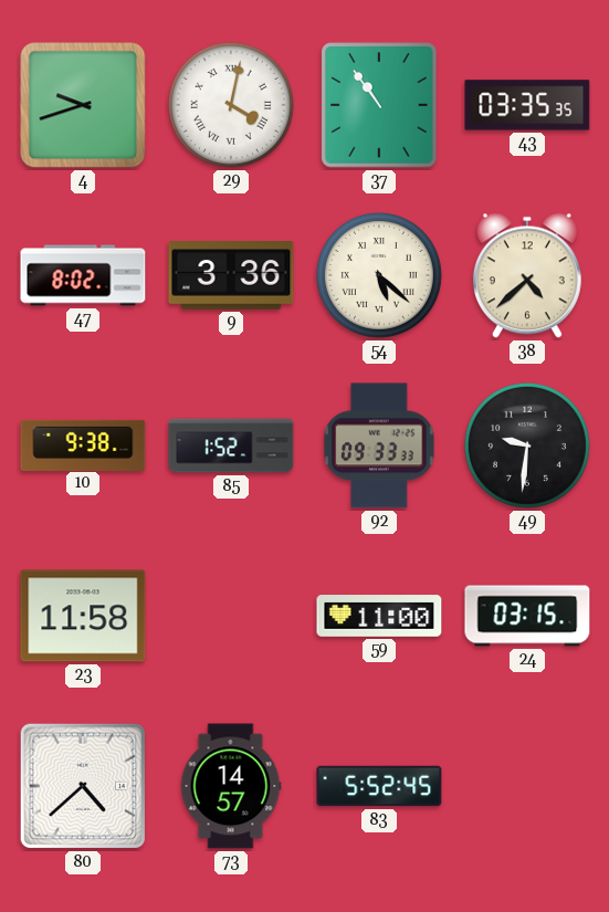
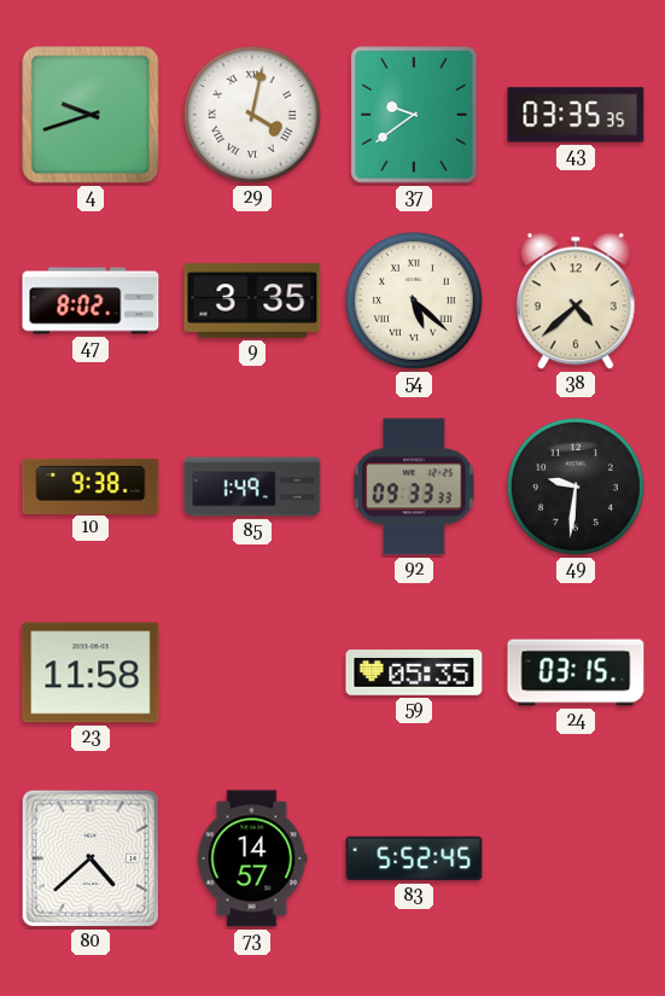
37: 10:54 -> 9:39 (414, 115)
9: 3:36 -> 3:35 (252, 302)
85: 1:52 -> 1:49 (252, 487)
59: 11:00 -> 05:35 (414, 672)
